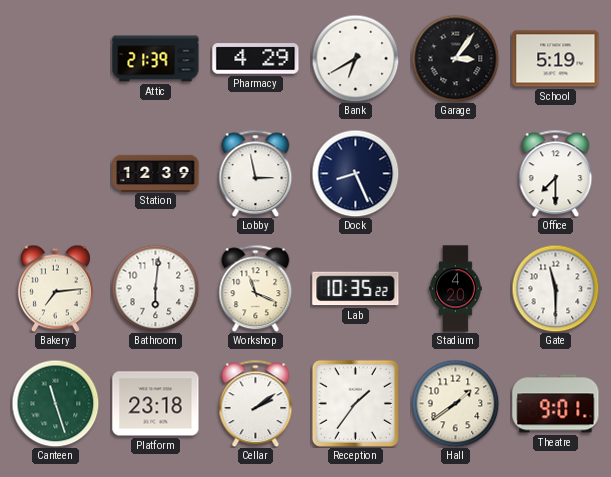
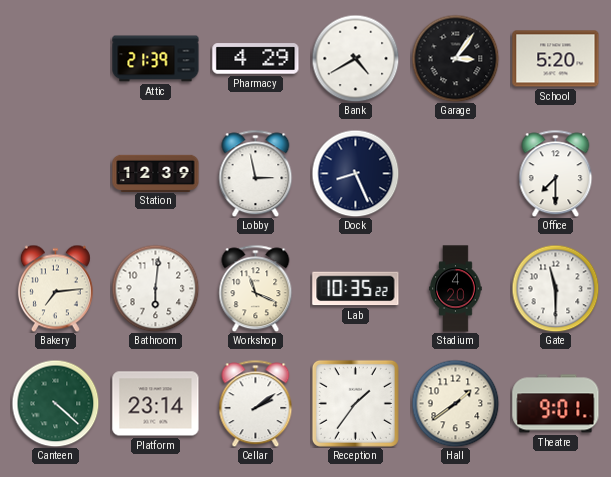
Bank: 6:40 -> 4:40 (355, 58)
School: 5:19 -> 5:20 (556, 59)
Canteen: 11:27 -> 4:22 (55, 403)
Platform: 23:18 -> 23:14 (156, 404)
